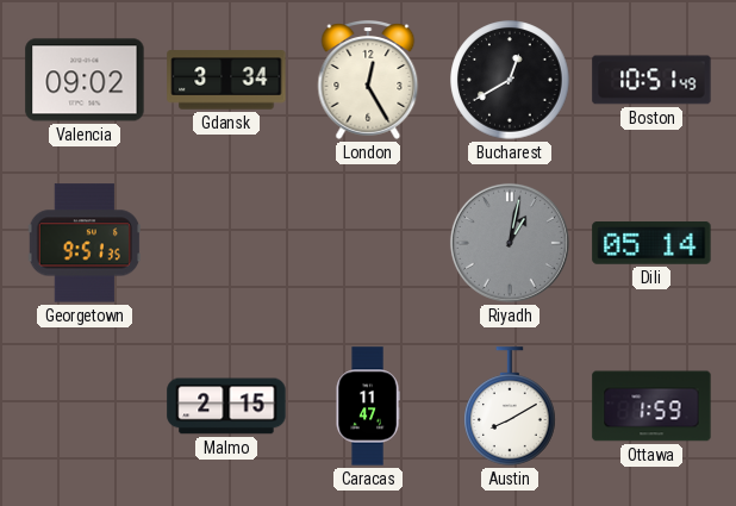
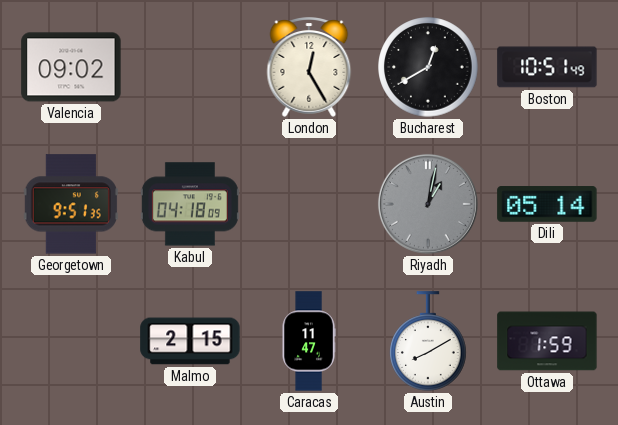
Gdansk: 3:34 -> none (226, 80)
Kabul: none -> 04:18 (190, 204)
